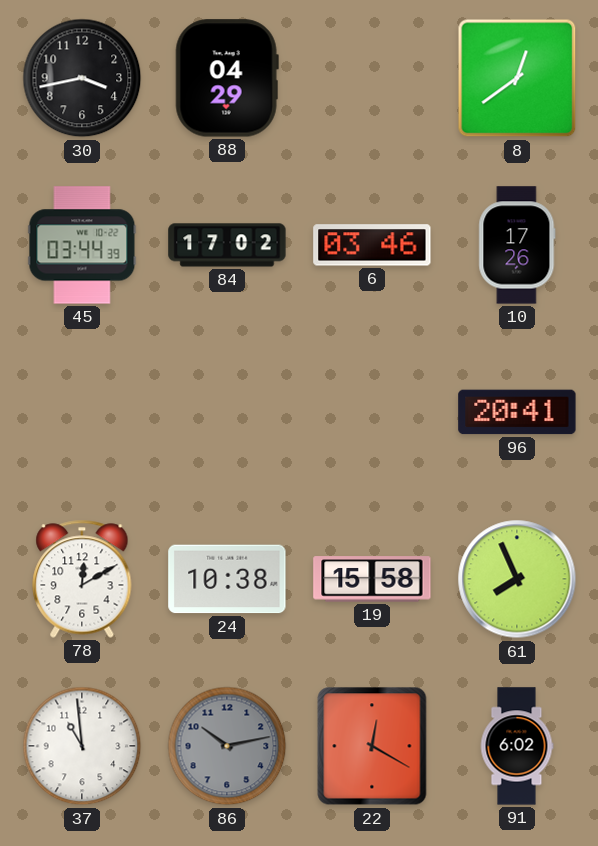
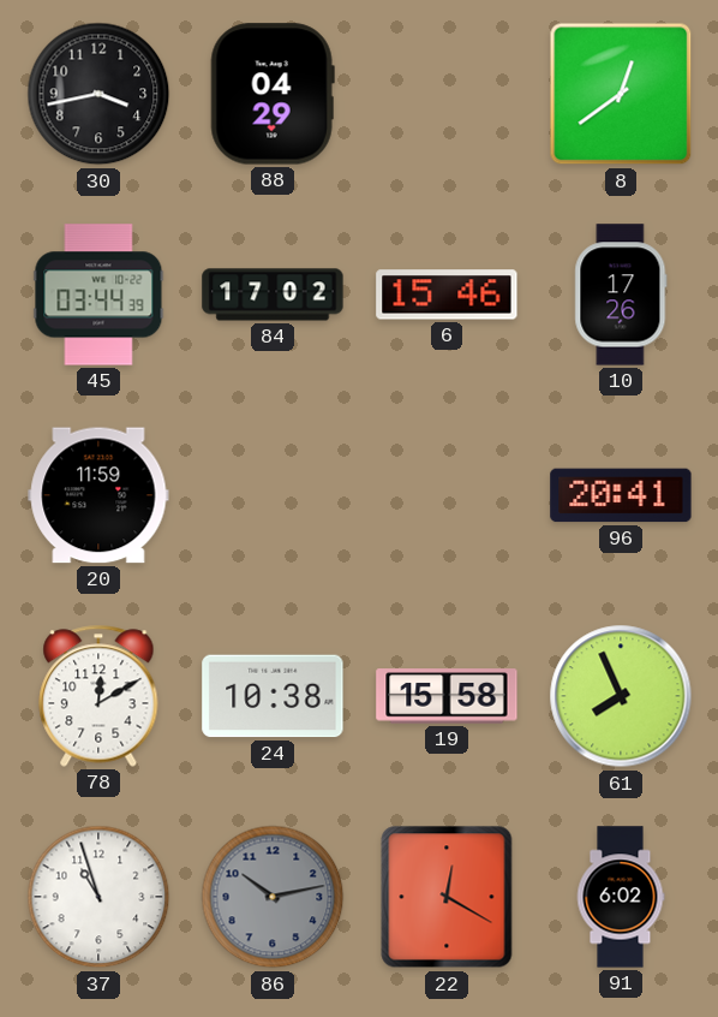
6: 03:46 -> 15:46 (447, 295)
20: none -> 11:59 (98, 495)
37: 10:59 -> 10:57 (98, 897)
